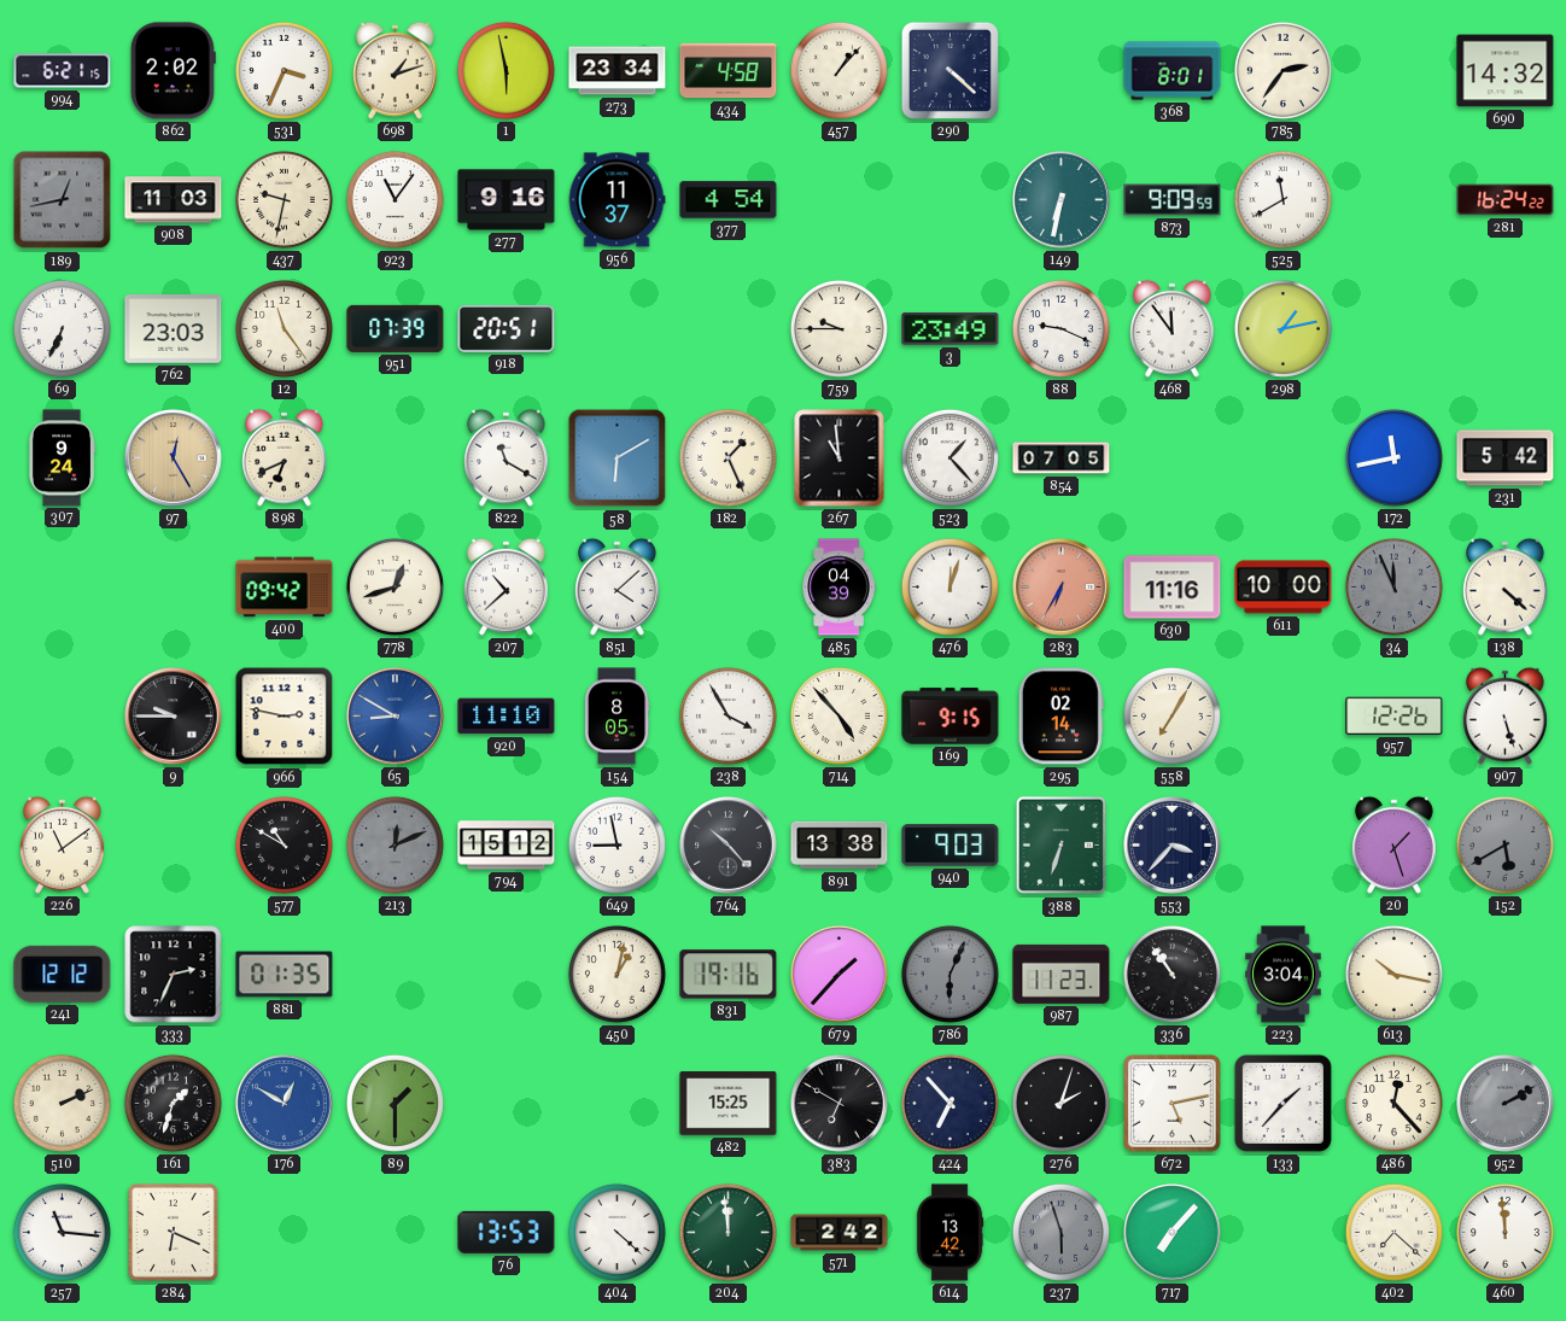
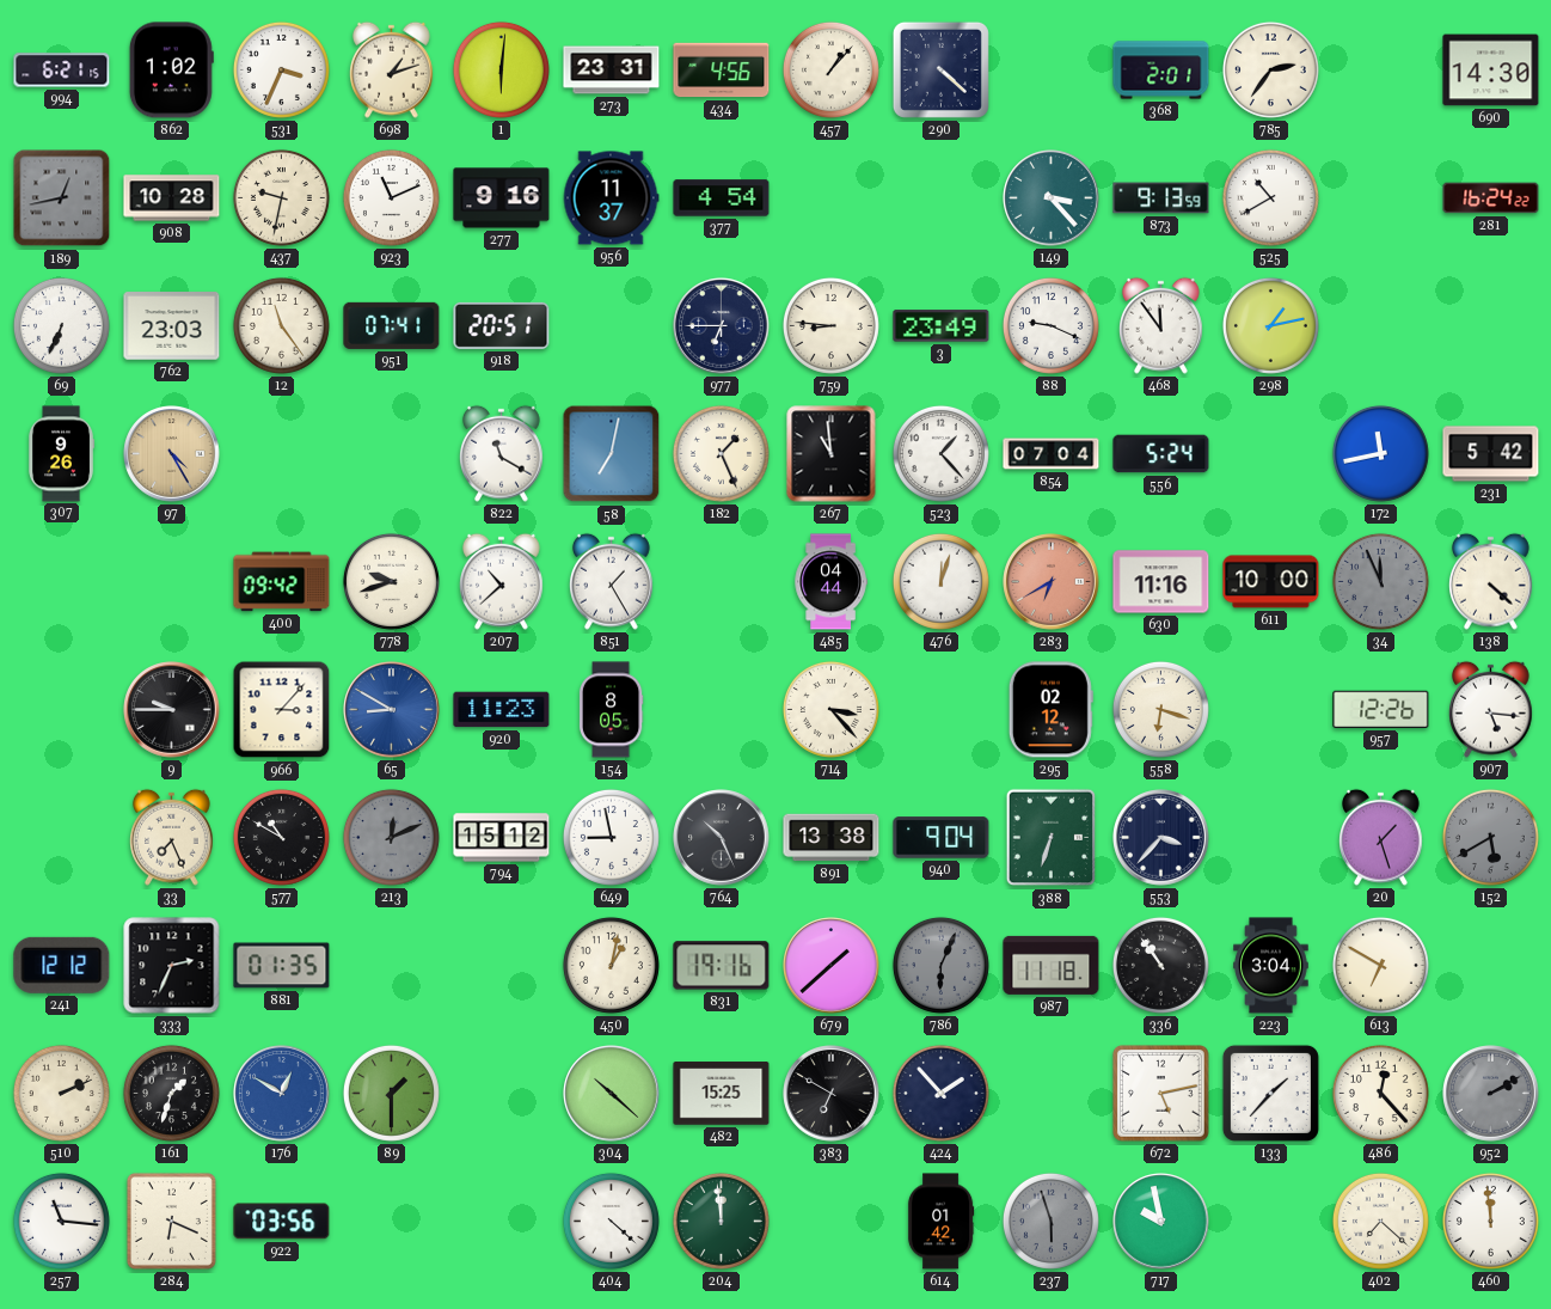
862: 2:02 -> 1:02 (171, 71)
1: 5:58 -> 6:01 (501, 69)
273: 23:34 -> 23:31 (612, 71)
434: 4:58 -> 4:56 (722, 71)
368: 8:01 -> 2:01 (1161, 71)
690: 14:32 -> 14:30 (1491, 71)
908: 11:03 -> 10:28 (172, 198)
923: 11:06 -> 11:11 (391, 197)
149: 6:32 -> 3:23 (1052, 198)
873: 9:09 -> 9:13 (1161, 198)
525: 11:40 -> 10:40 (1270, 197)
951: 07:39 -> 07:41 (392, 325)
977: none -> 6:45 (722, 326)
759: 9:45 -> 8:46 (830, 325)
307: 9:24 -> 9:26 (61, 454)
97: 12:25 -> 4:25 (172, 454)
898: 6:41 -> none (285, 457)
58: 6:10 -> 7:02 (612, 454)
854: 07:05 -> 07:04 (1052, 454)
556: none -> 5:24 (1161, 454)
778: 12:42 -> 9:42 (391, 581)
851: 4:08 -> 1:25 (612, 581)
485: 04:39 -> 04:44 (830, 582)
283: 6:35 -> 6:40 (1052, 582)
966: 2:47 -> 3:07 (282, 710)
920: 11:10 -> 11:23 (502, 710)
238: 3:55 -> none (728, 715)
714: 4:53 -> 3:23 (830, 709)
169: 9:15 -> none (951, 717)
295: 02:14 -> 02:12 (1050, 710)
558: 7:05 -> 6:18 (1160, 709)
907: 5:27 -> 5:16 (1491, 709)
226: 11:09 -> none (63, 844)
33: none -> 7:26 (172, 837)
764: 10:23 -> 10:26 (722, 838)
940: 9:03 -> 9:04 (942, 838)
679: 1:37 -> 1:38 (832, 966)
987: 11:23 -> 11:18 (1052, 965)
613: 10:17 -> 6:50 (1380, 965)
304: none -> 10:22 (612, 1094)
424: 6:53 -> 1:53 (940, 1093)
276: 2:03 -> none (1060, 1103)
922: none -> 03:56 (282, 1222)
76: 13:53 -> none (507, 1232)
571: 2:42 -> none (840, 1233)
614: 13:42 -> 01:42 (940, 1222)
717: 7:07 -> 9:58 (1161, 1222)
